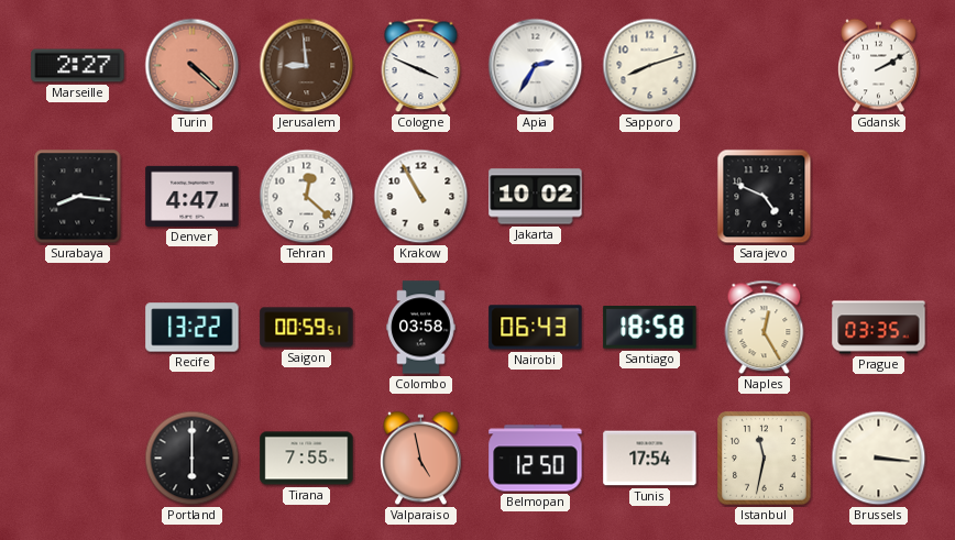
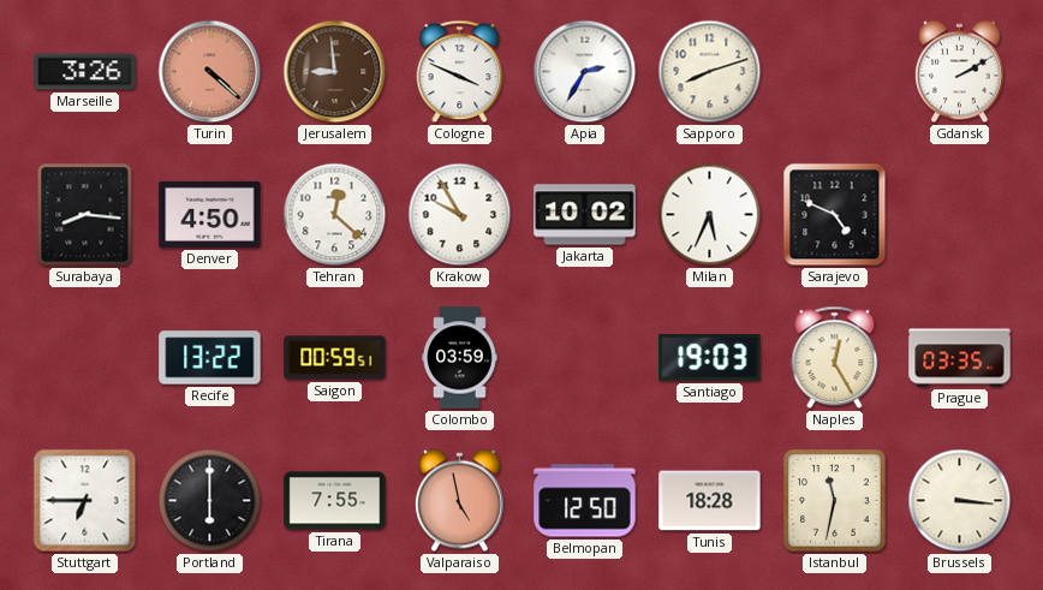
Marseille: 2:27 -> 3:26 (85, 72)
Denver: 4:47 -> 4:50 (210, 214)
Krakow: 10:55 -> 9:55 (460, 215)
Milan: none -> 5:34 (710, 215)
Colombo: 03:58 -> 03:59 (460, 358)
Nairobi: 06:43 -> none (536, 328)
Santiago: 18:58 -> 19:03 (710, 358)
Stuttgart: none -> 6:45 (85, 501)
Tunis: 17:54 -> 18:28 (710, 501)
